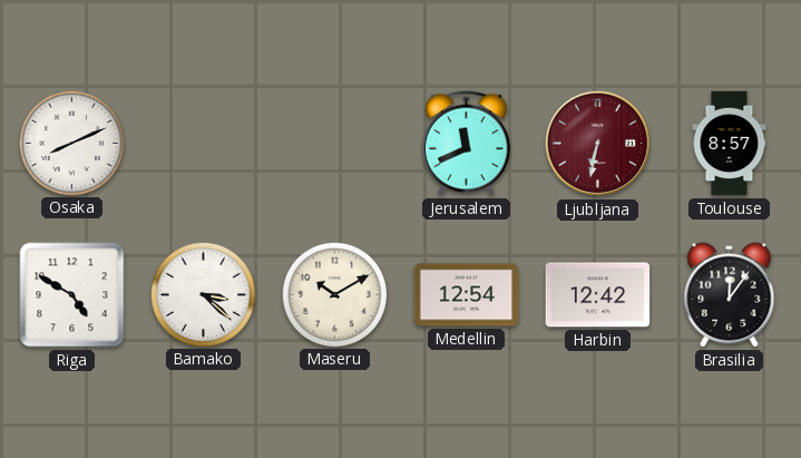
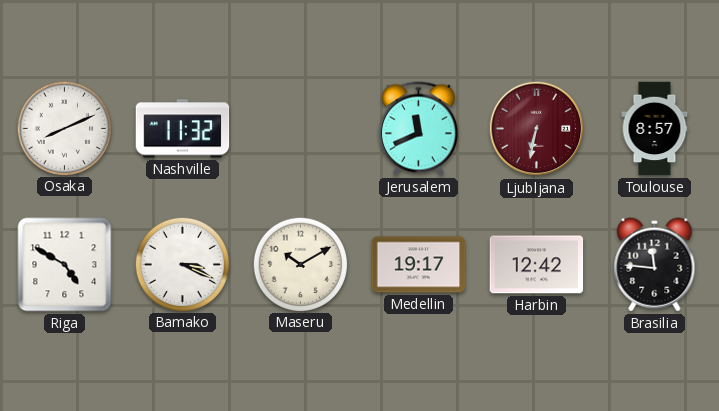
Nashville: none -> 11:32 (183, 129)
Bamako: 3:22 -> 3:19 (182, 264)
Medellin: 12:54 -> 19:17 (419, 265)
Brasilia: 12:06 -> 11:46 (655, 265)
